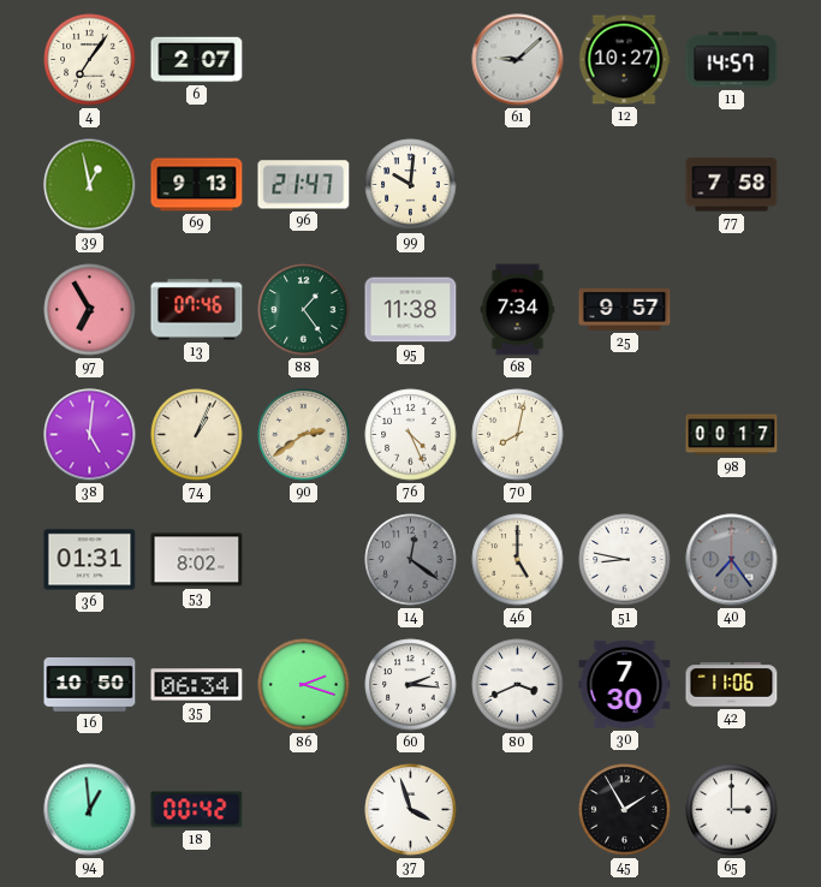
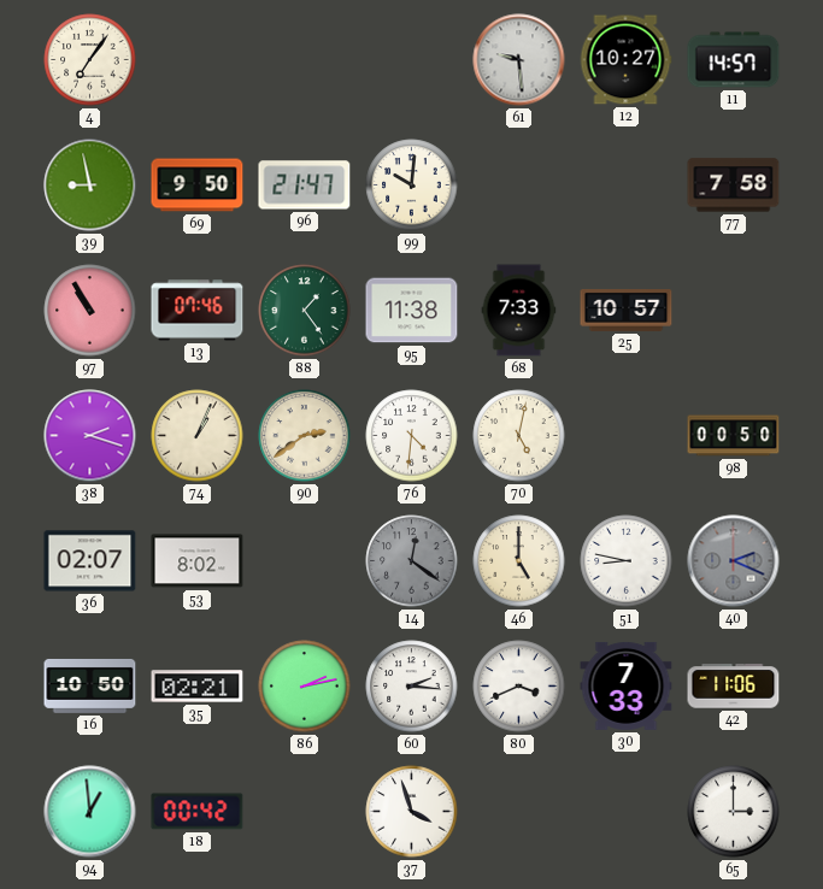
6: 2:07 -> none (197, 60)
61: 9:08 -> 9:29 (519, 60)
39: 12:58 -> 8:58 (90, 186)
69: 9:13 -> 9:50 (198, 186)
97: 6:55 -> 10:55 (90, 311)
68: 7:34 -> 7:33 (519, 311)
25: 9:57 -> 10:57 (627, 310)
38: 5:01 -> 2:18 (90, 436)
76: 4:26 -> 4:31 (412, 436)
70: 8:02 -> 5:02 (519, 436)
98: 00:17 -> 00:50 (734, 436)
36: 01:31 -> 02:07 (90, 561)
40: 7:24 -> 2:19 (734, 561)
35: 06:34 -> 02:21 (198, 687)
86: 2:18 -> 2:13 (305, 687)
30: 7:30 -> 7:33 (627, 685)
45: 1:55 -> none (625, 810)
